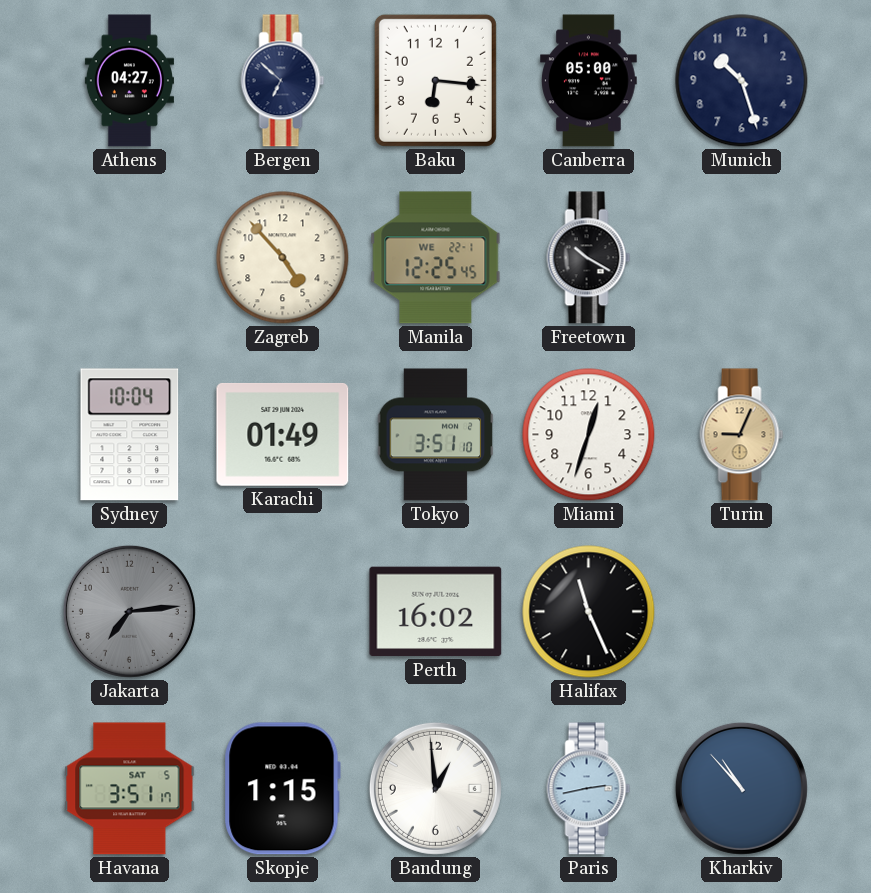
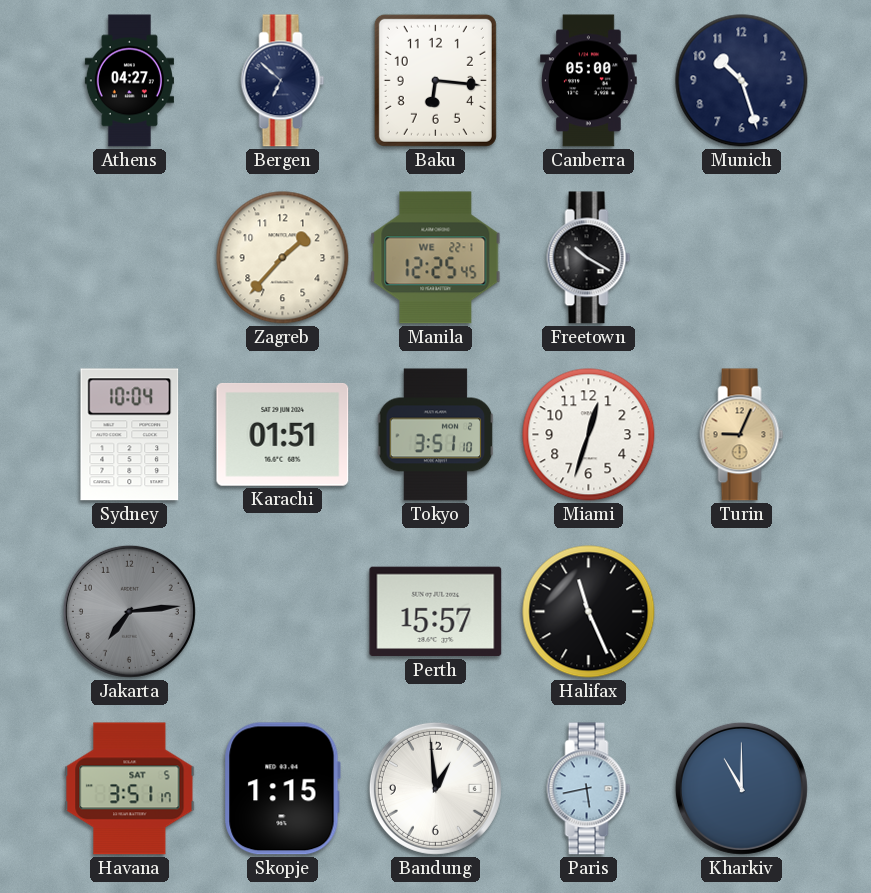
Zagreb: 4:53 -> 1:37 (283, 258)
Karachi: 01:49 -> 01:51 (283, 434)
Perth: 16:02 -> 15:57 (436, 612)
Paris: 2:43 -> 5:43 (589, 789)
Kharkiv: 10:53 -> 11:00 (741, 788)
